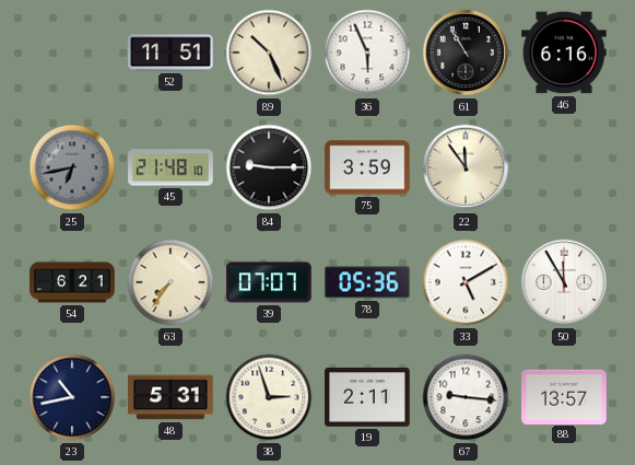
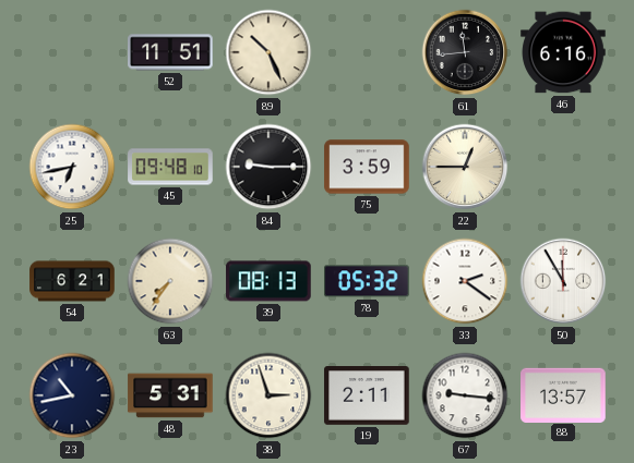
36: 5:56 -> none (367, 53)
61: 10:55 -> 11:44 (465, 52)
25 dial: grey -> white (72, 167)
45: 21:48 -> 09:48 (170, 167)
22: 11:54 -> 12:45 (465, 167)
39: 07:07 -> 08:13 (268, 281)
78: 05:36 -> 05:32 (368, 281)
33: 5:10 -> 2:21 (465, 281)
